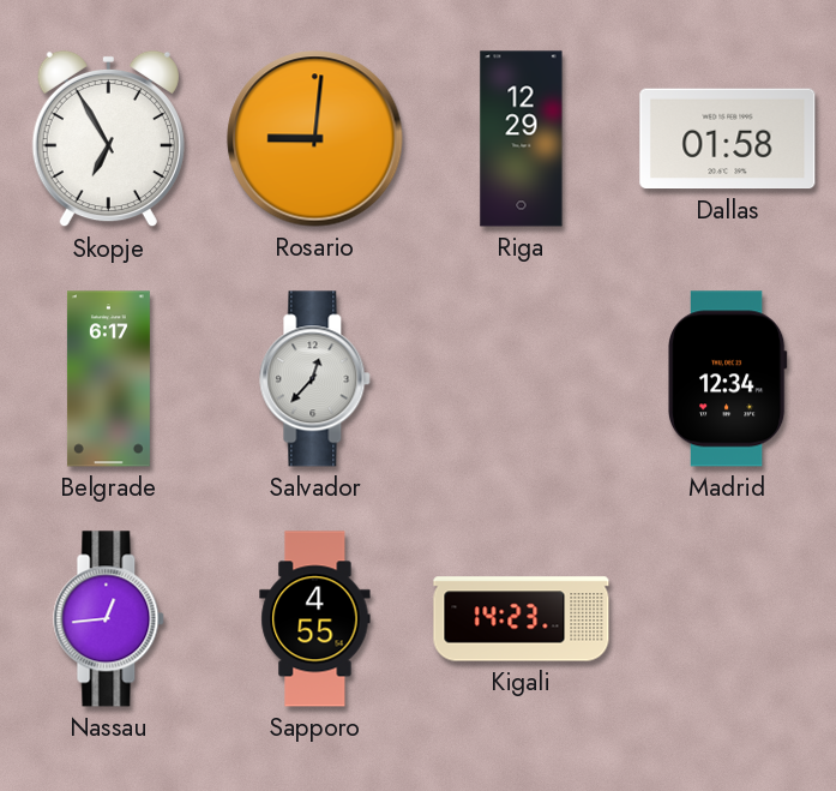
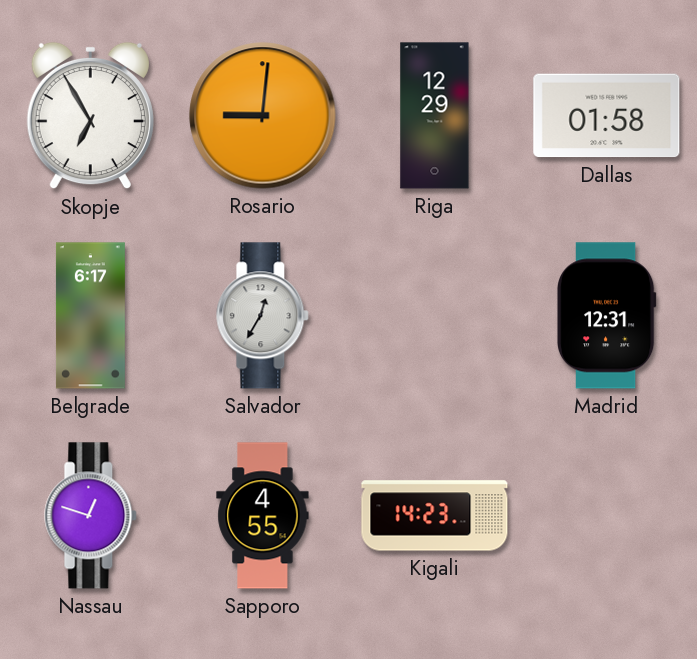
Salvador: 12:37 -> 12:35 (263, 316)
Madrid: 12:34 -> 12:31 (606, 316)
Nassau: 12:44 -> 12:48 (91, 516)
